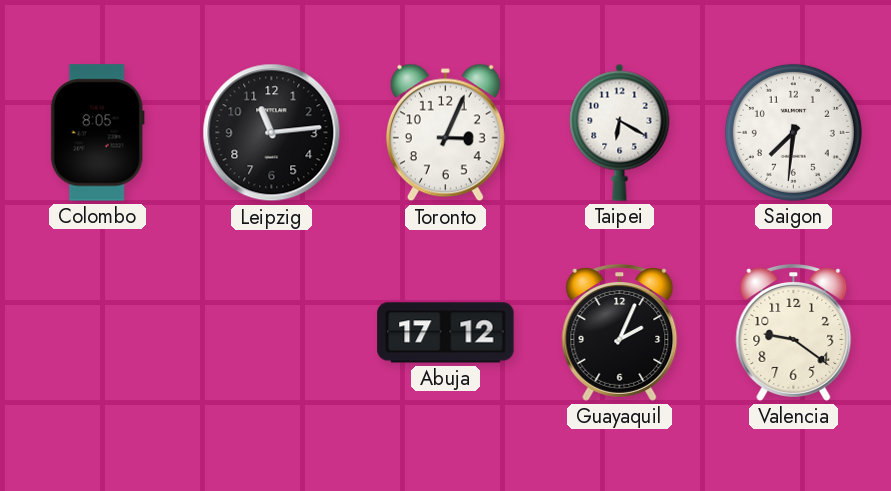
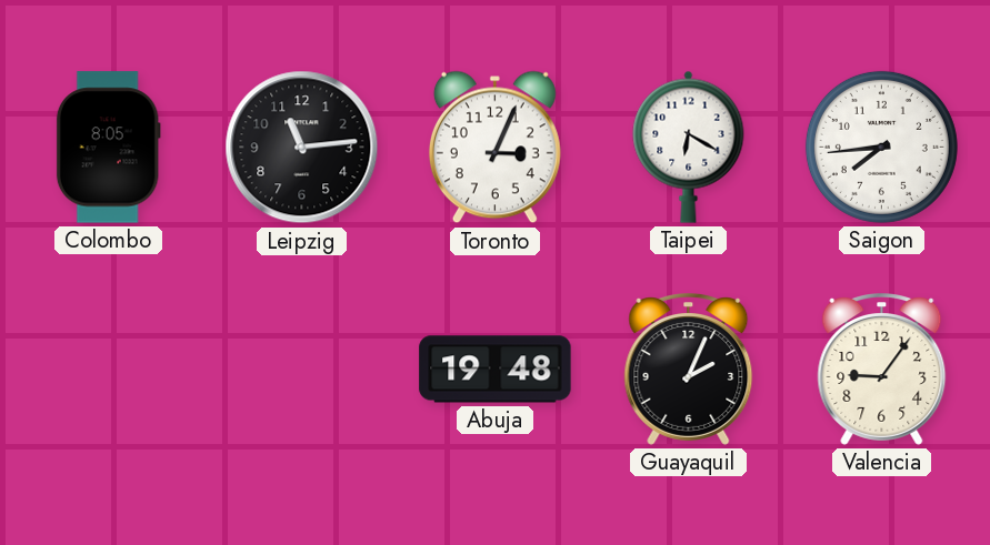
Saigon: 7:31 -> 7:44 (881, 147)
Abuja: 17:12 -> 19:48 (496, 370)
Valencia: 9:21 -> 9:06 (882, 370)
